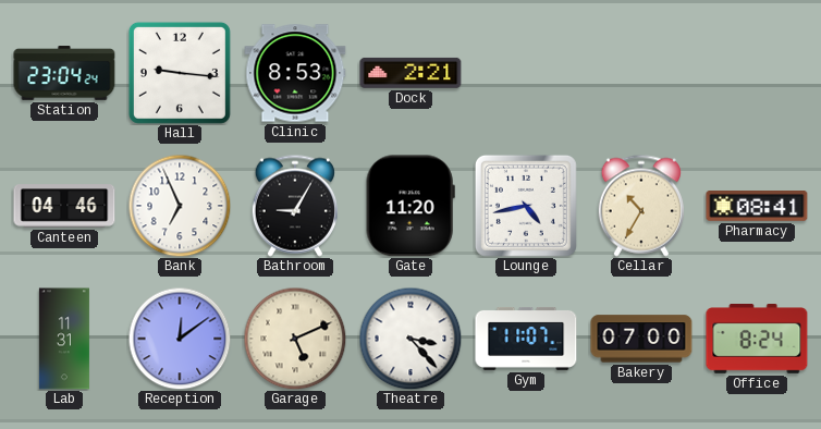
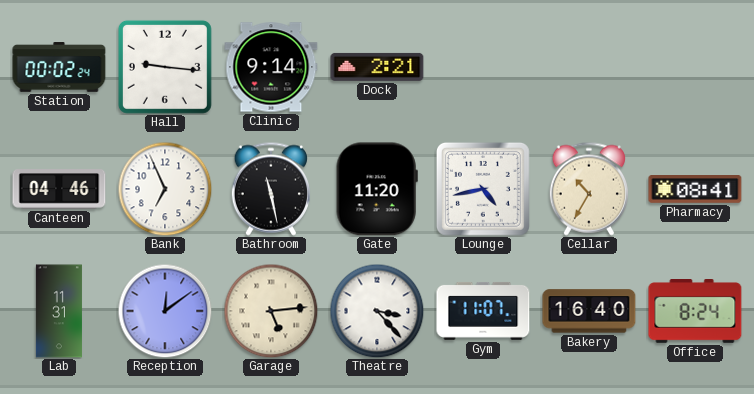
Station: 23:04 -> 00:02 (59, 67)
Clinic: 8:53 -> 9:14 (271, 67)
Bathroom: 9:05 -> 11:28 (271, 189)
Garage: 5:11 -> 5:14 (271, 311)
Bakery: 07:00 -> 16:40 (589, 311)
